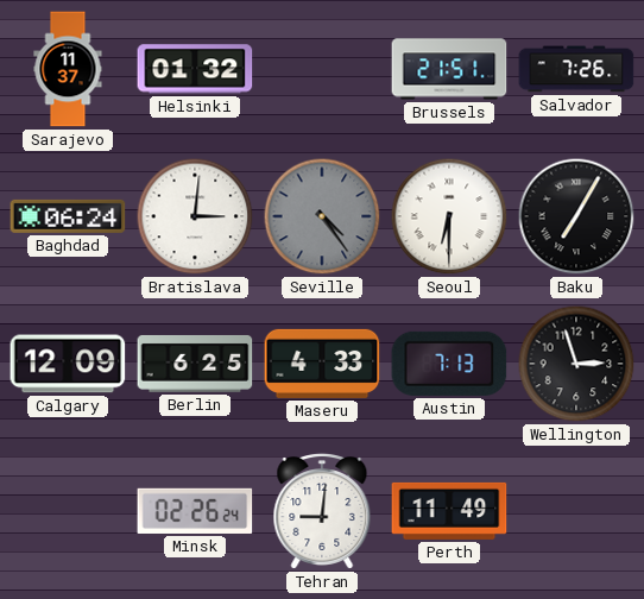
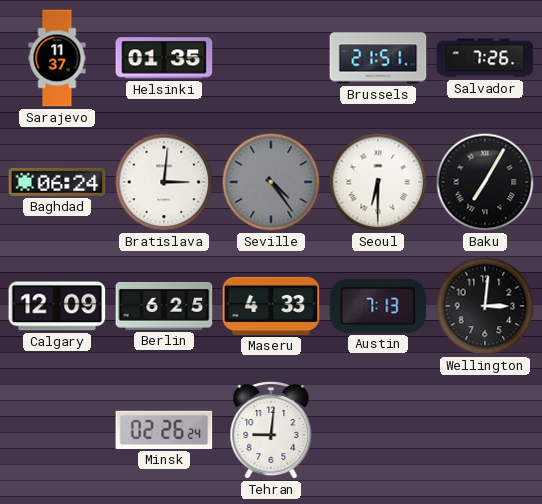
Helsinki: 01:32 -> 01:35 (164, 58)
Wellington: 2:57 -> 3:01 (485, 306)
Perth: 11:49 -> none (449, 511)
